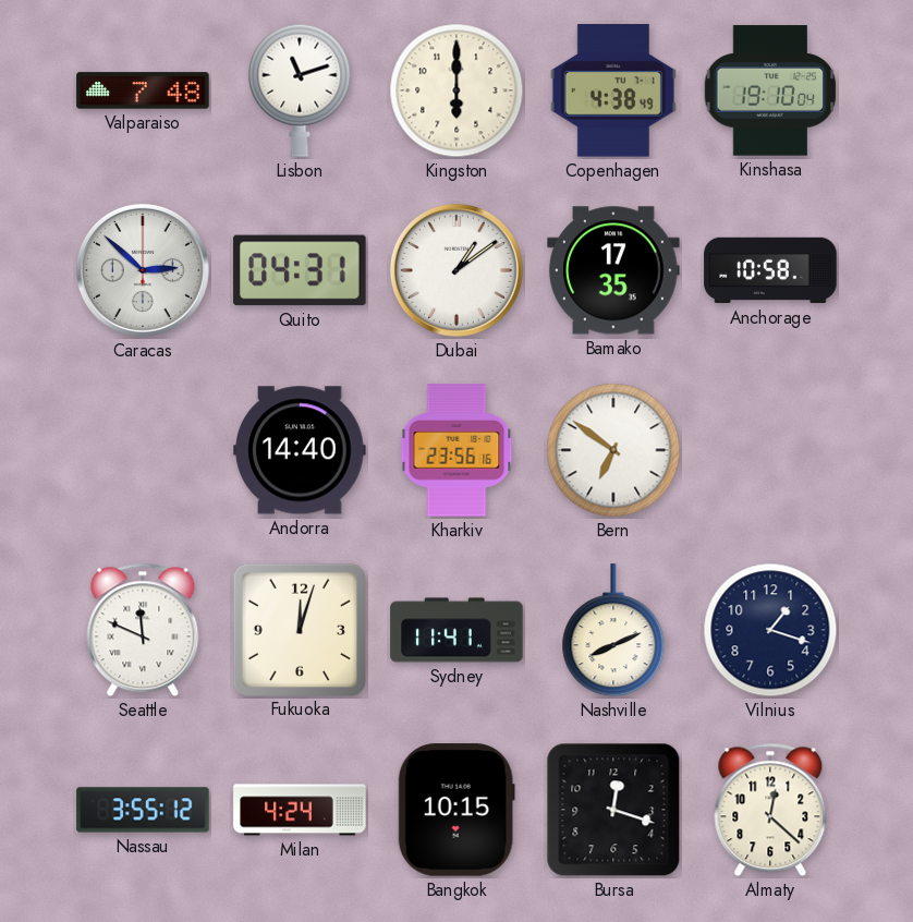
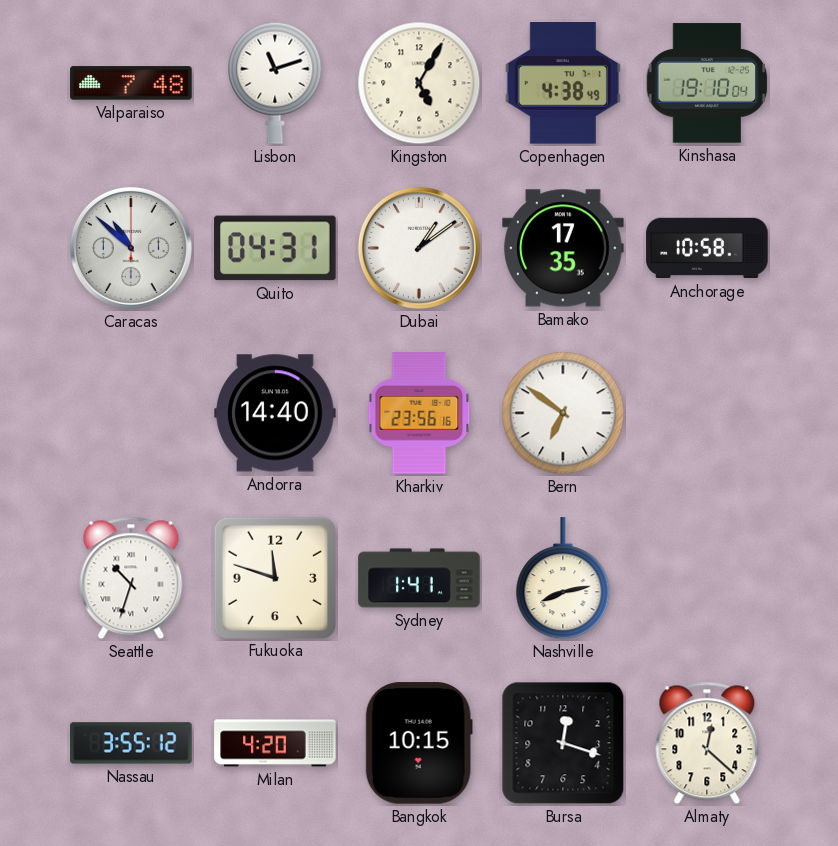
Kingston: 6:00 -> 5:05 (419, 83)
Caracas: 2:52 -> 10:52 (131, 248)
Seattle: 11:49 -> 10:33 (131, 578)
Fukuoka: 12:03 -> 11:48 (274, 577)
Sydney: 11:41 -> 1:41 (419, 578)
Nashville: 8:11 -> 8:13 (563, 579)
Vilnius: 1:18 -> none (770, 630)
Milan: 4:24 -> 4:20 (275, 743)
